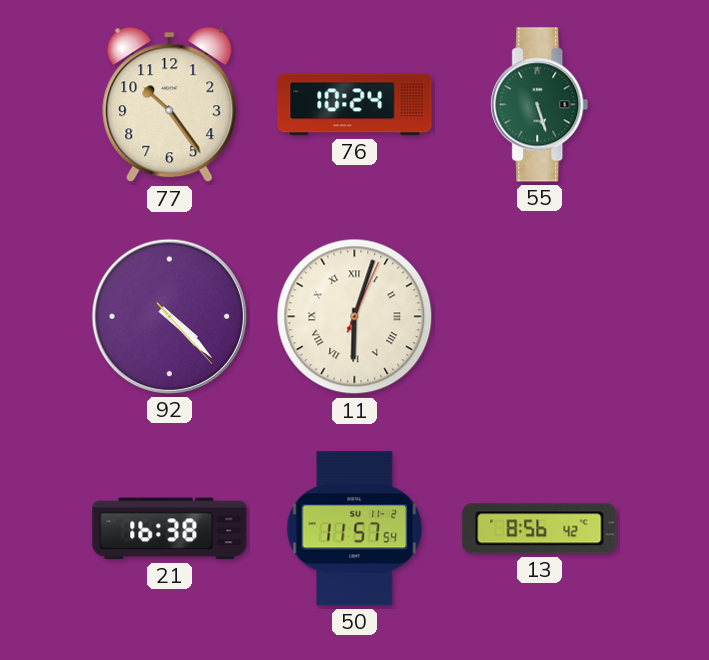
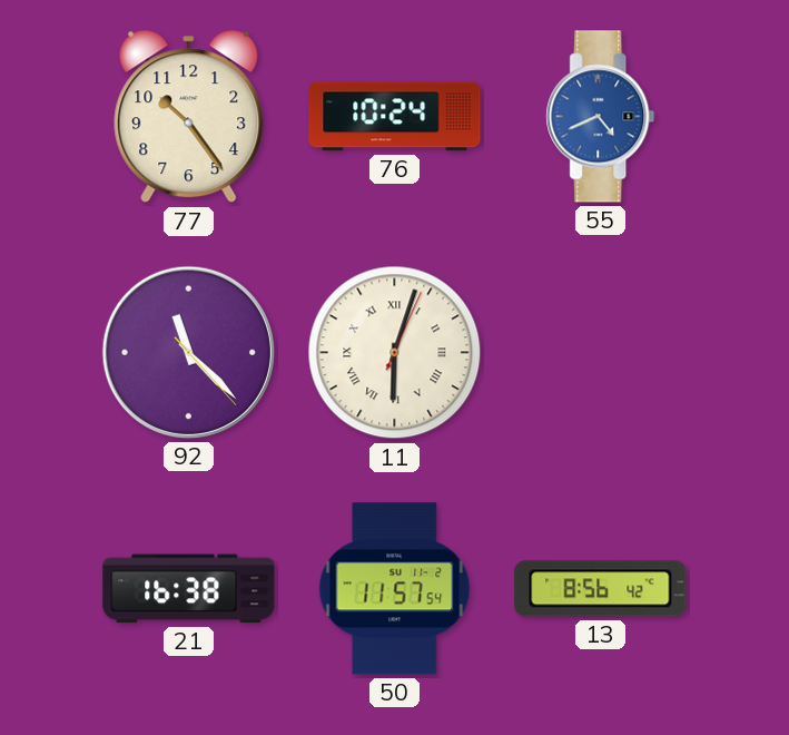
55: 5:27 -> 4:41 (601, 117)
55 dial: green -> blue (601, 117)
92: 4:22 -> 11:22 (188, 352)
